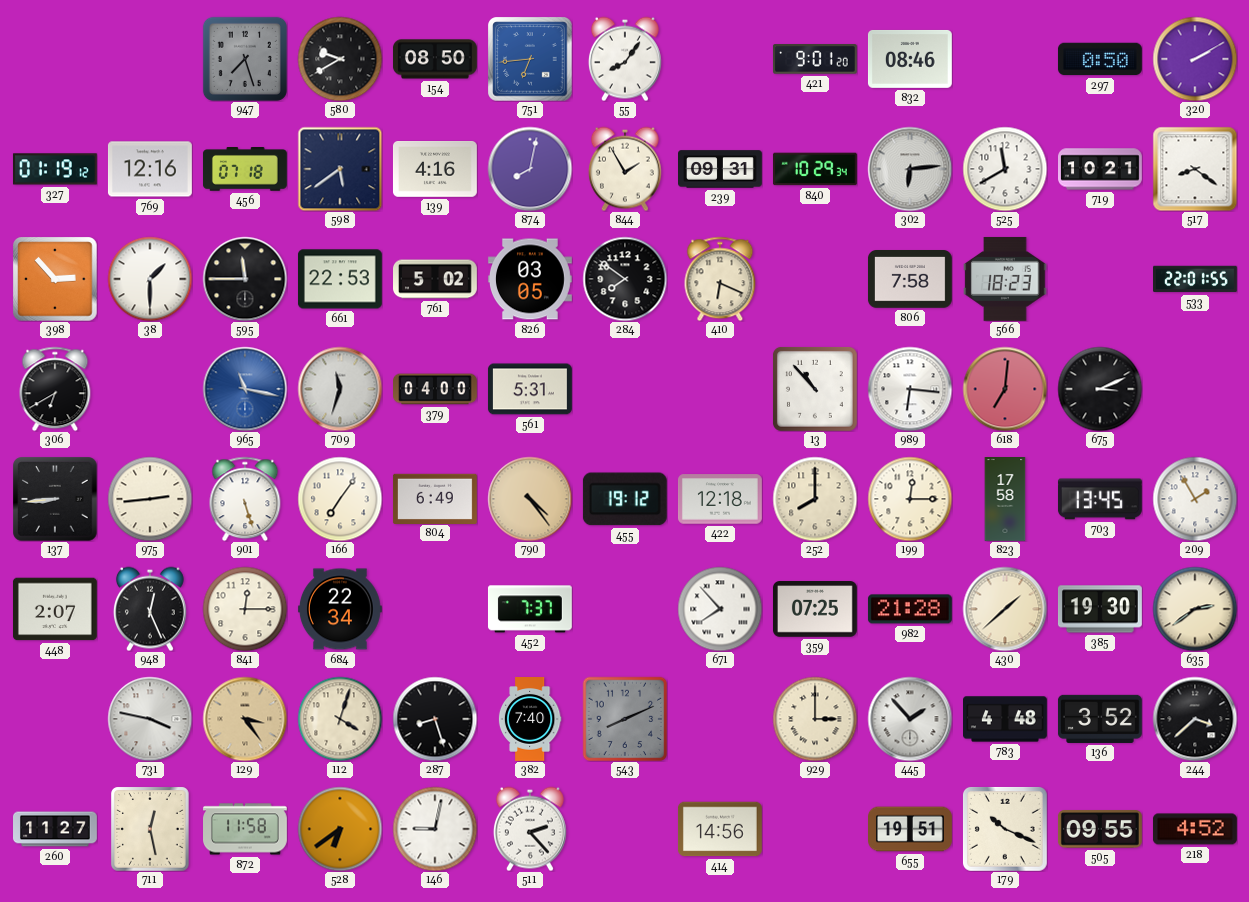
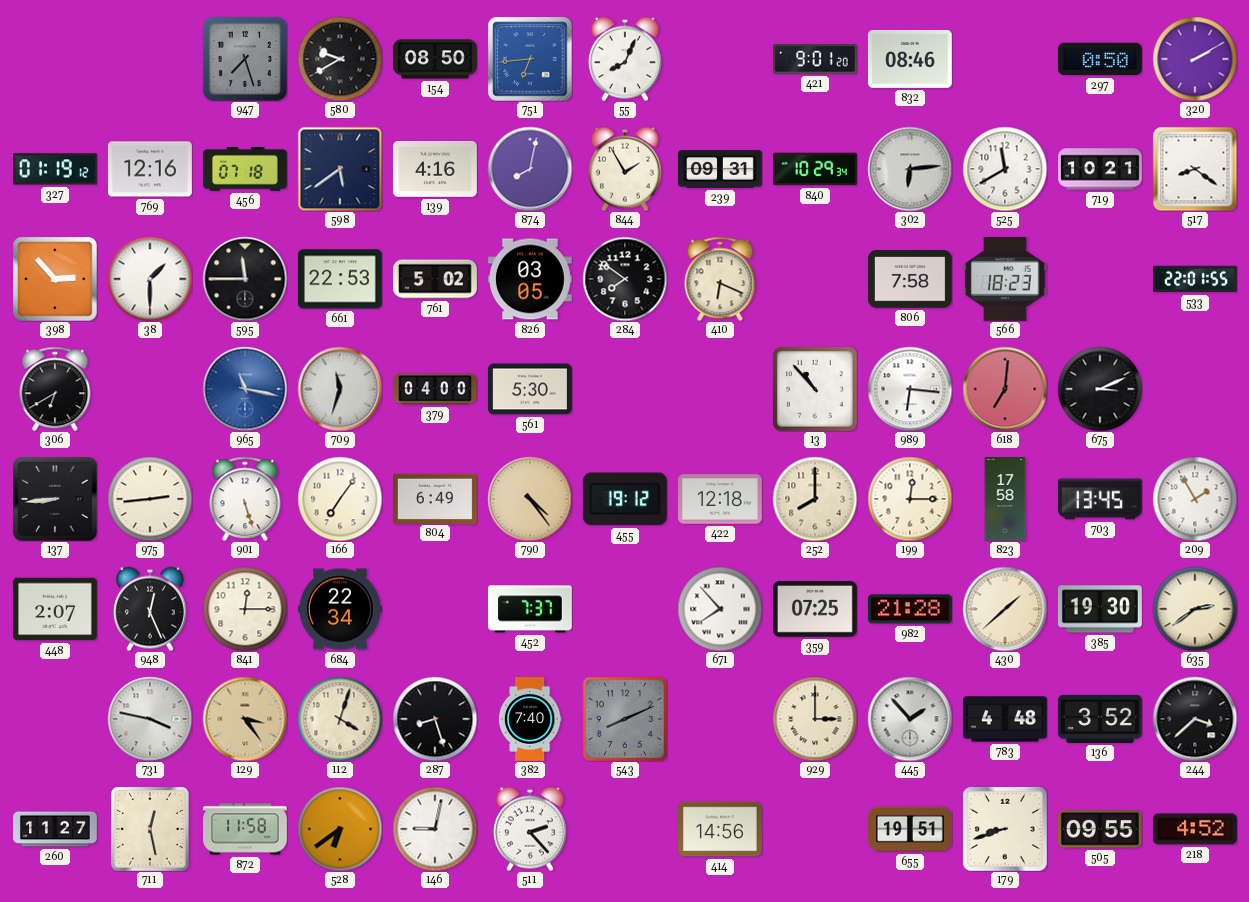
55: 8:06 -> 8:04 (625, 59)
561: 5:31 -> 5:30 (530, 389)
179: 10:19 -> 8:42 (1005, 829)
